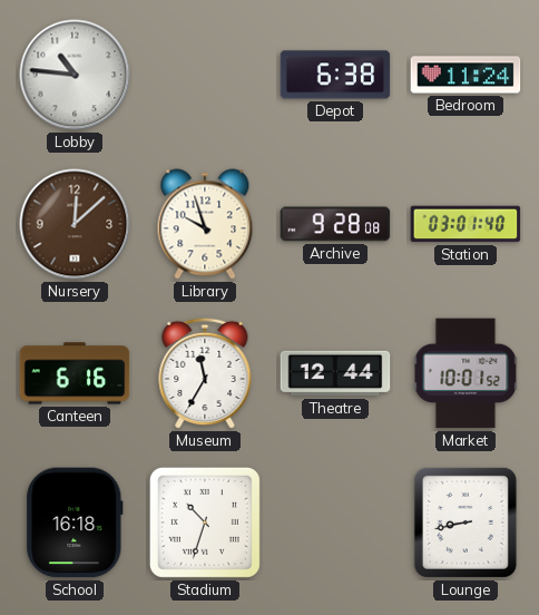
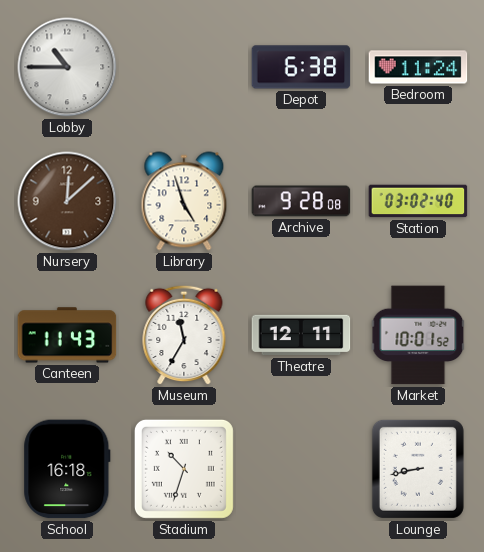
Lobby: 10:46 -> 10:45 (67, 67)
Library: 9:57 -> 4:57 (184, 201)
Station: 03:01 -> 03:02 (418, 201)
Canteen: 6:16 -> 11:43 (67, 335)
Theatre: 12:44 -> 12:11 (301, 335)
